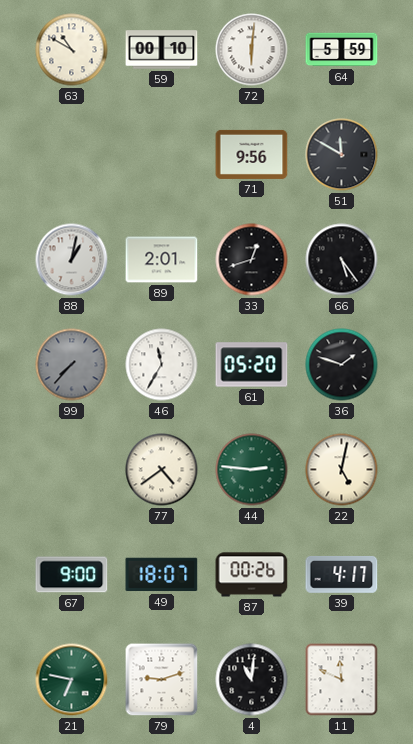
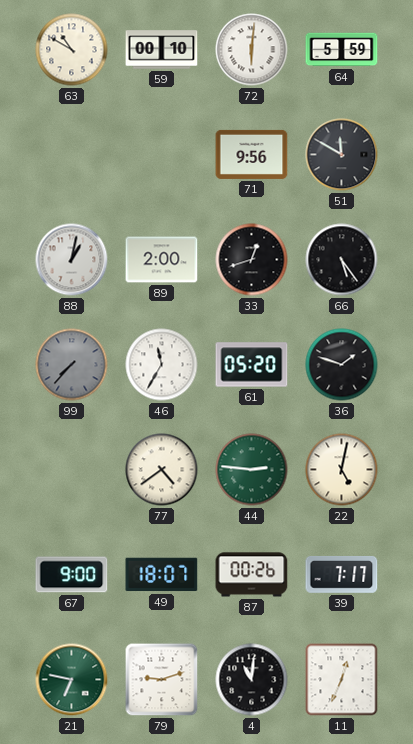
89: 2:01 -> 2:00 (162, 260)
39: 4:17 -> 7:17 (342, 574)
11: 11:49 -> 12:34 (342, 680)
